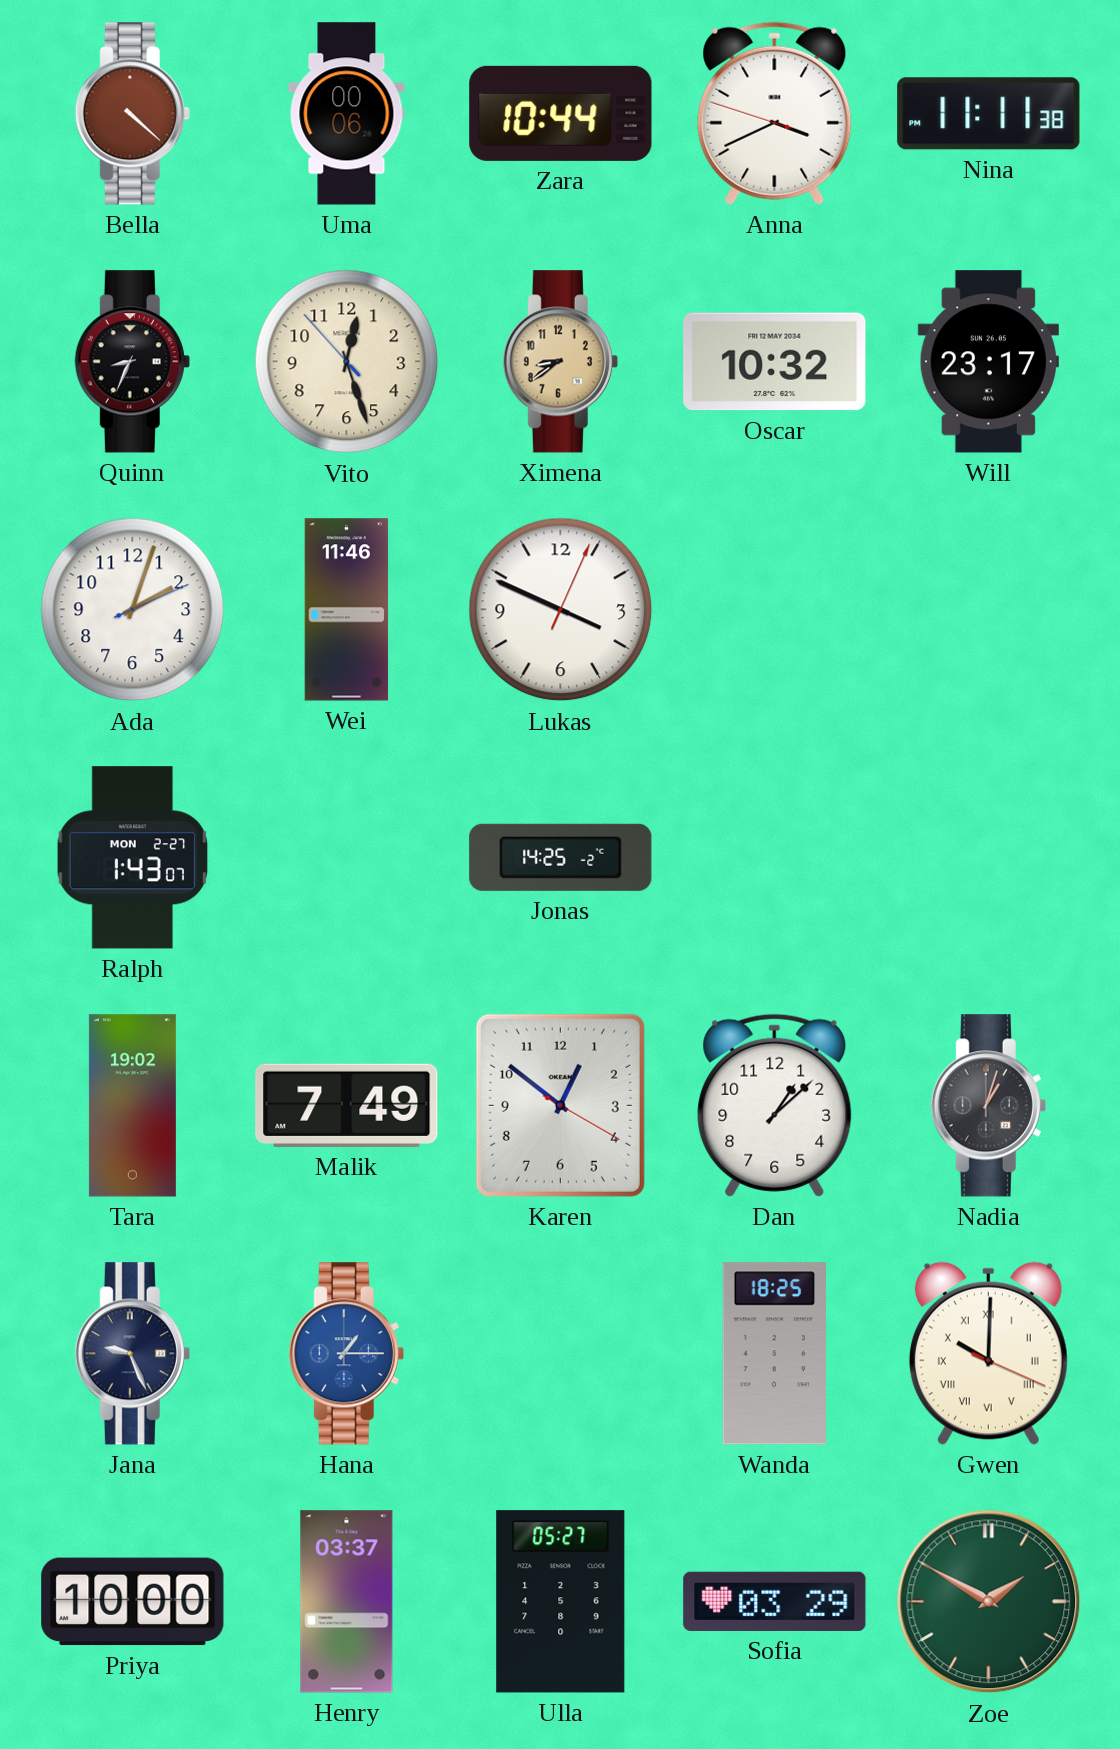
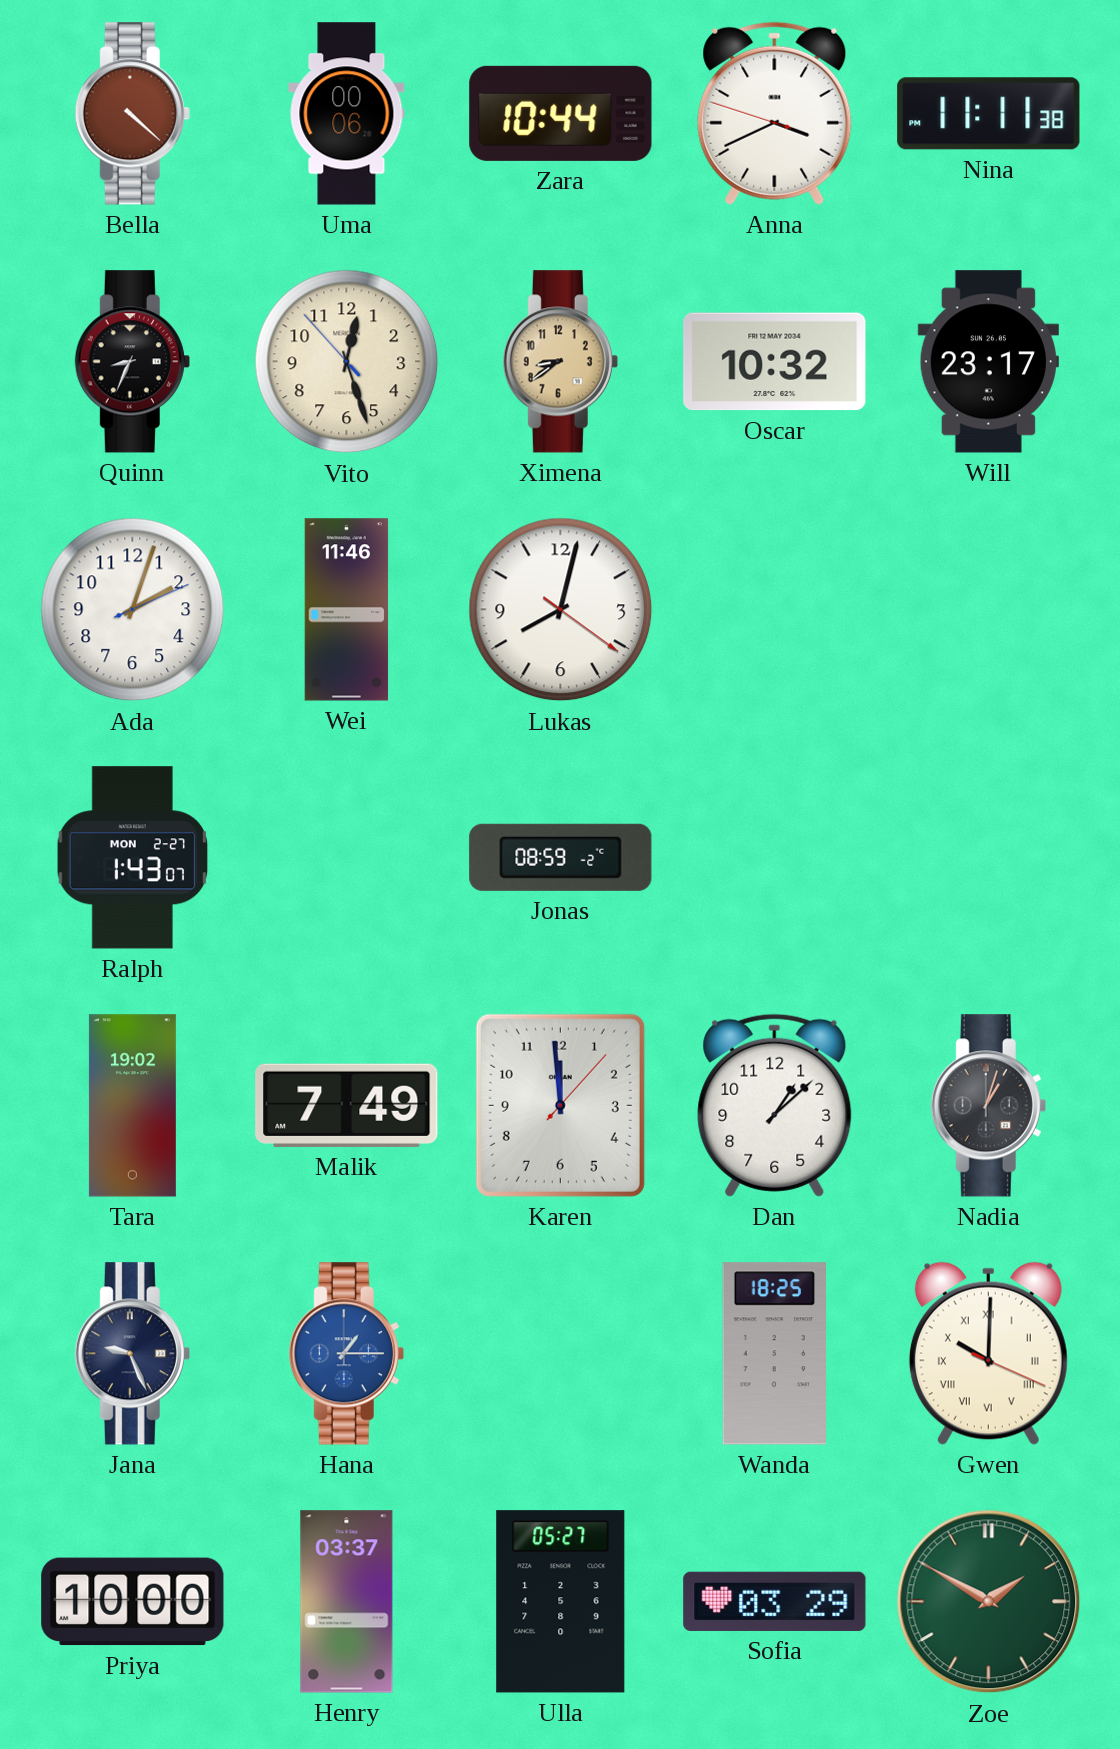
Lukas: 3:49 -> 8:02 (561, 610)
Jonas: 14:25 -> 08:59 (561, 857)
Karen: 12:51 -> 11:59 (560, 1105)
